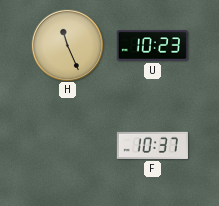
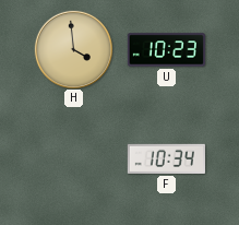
H: 11:26 -> 3:59 (73, 49)
F: 10:37 -> 10:34 (166, 158)
